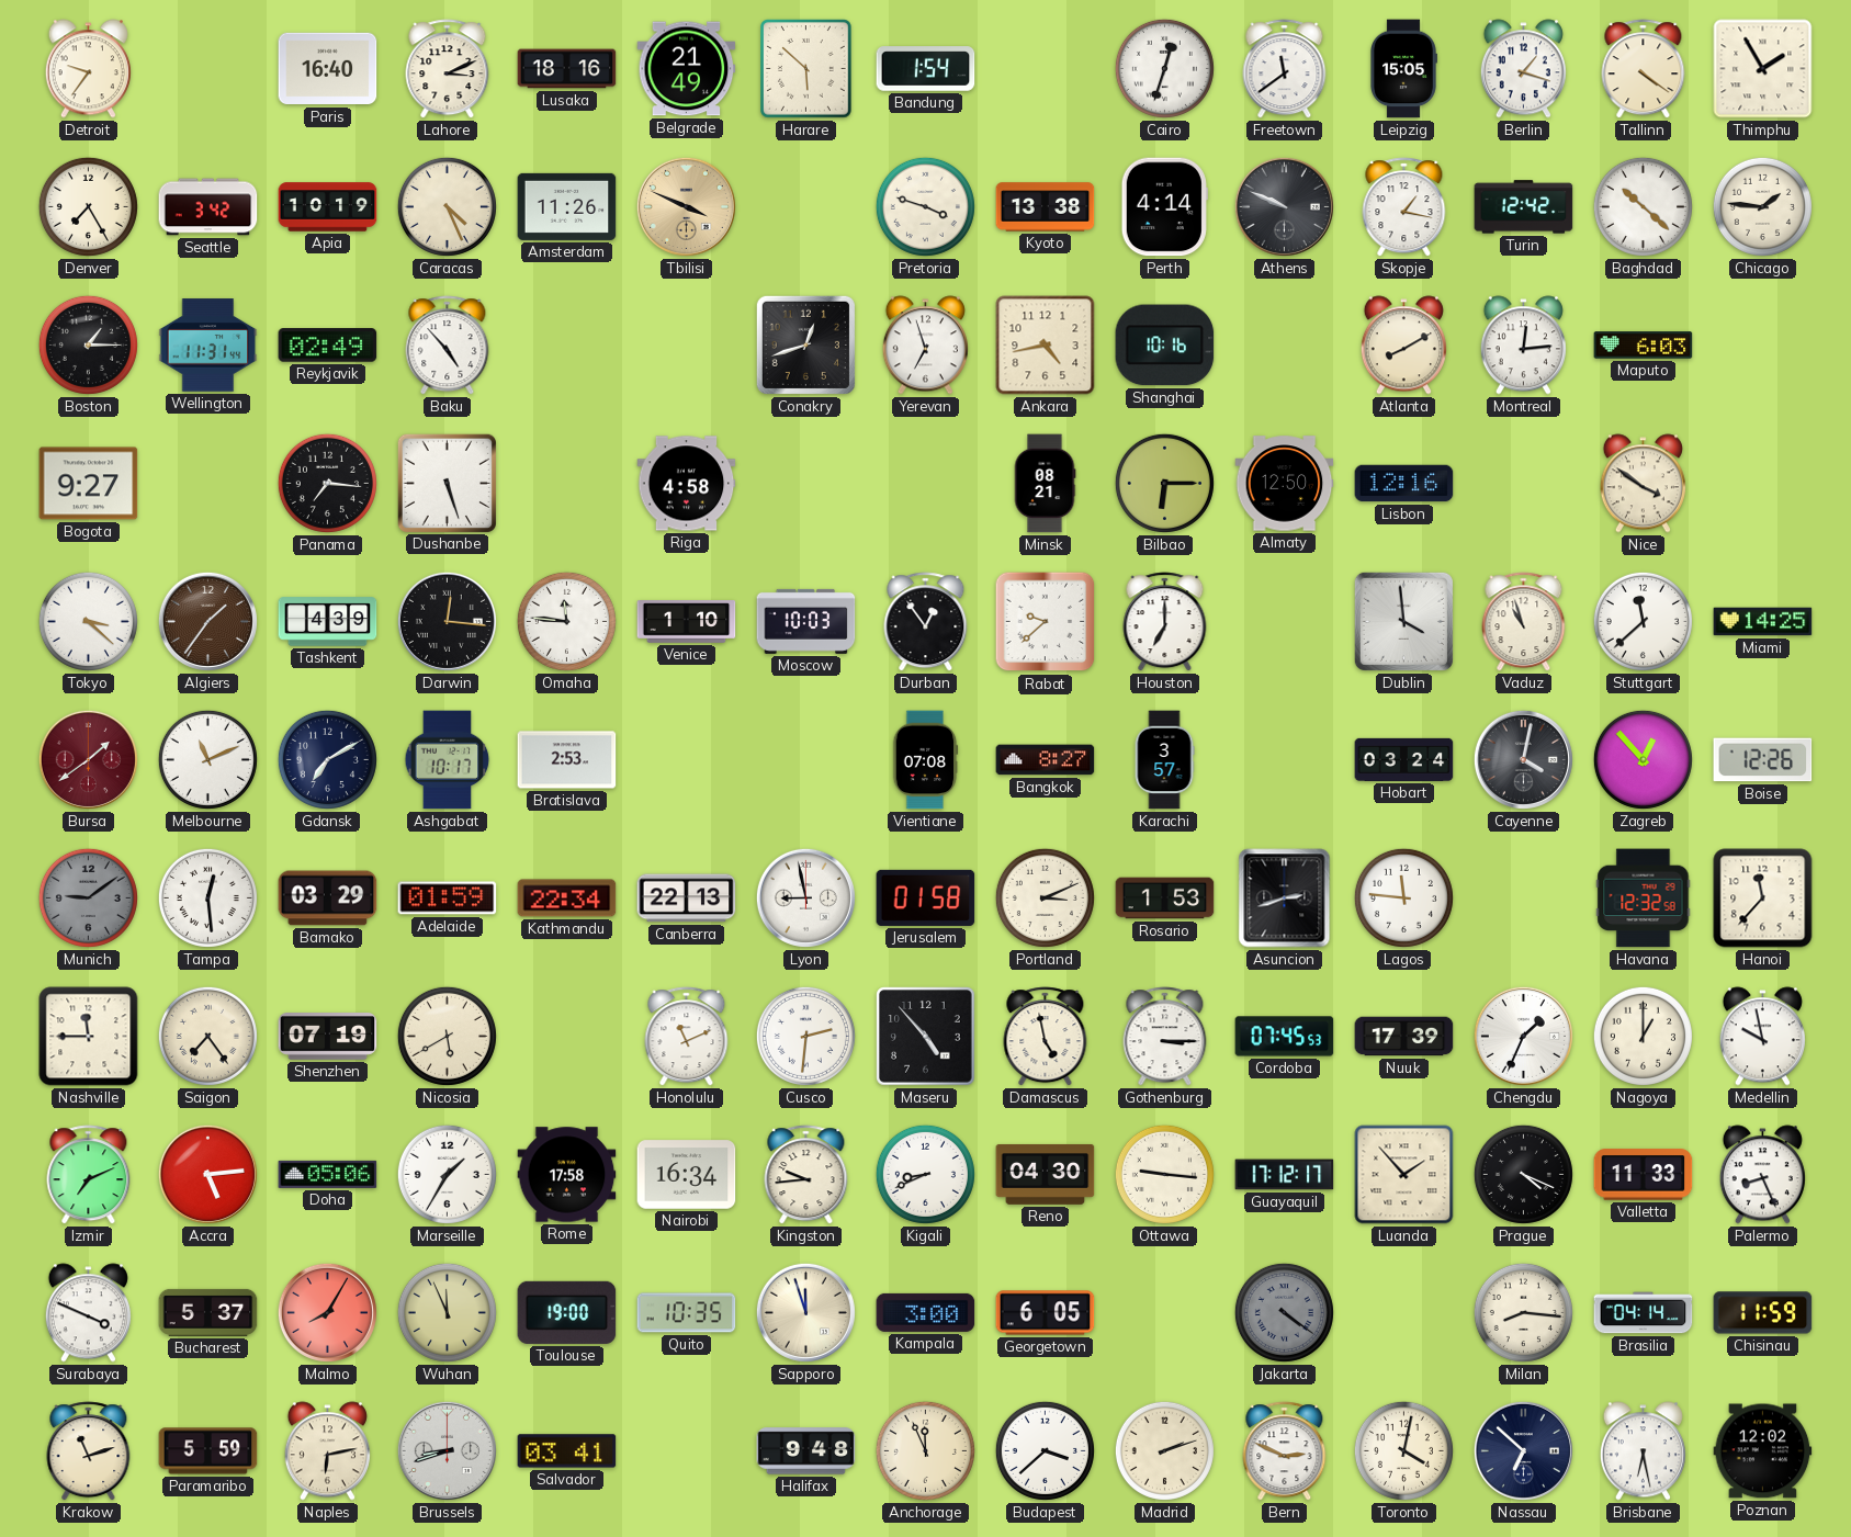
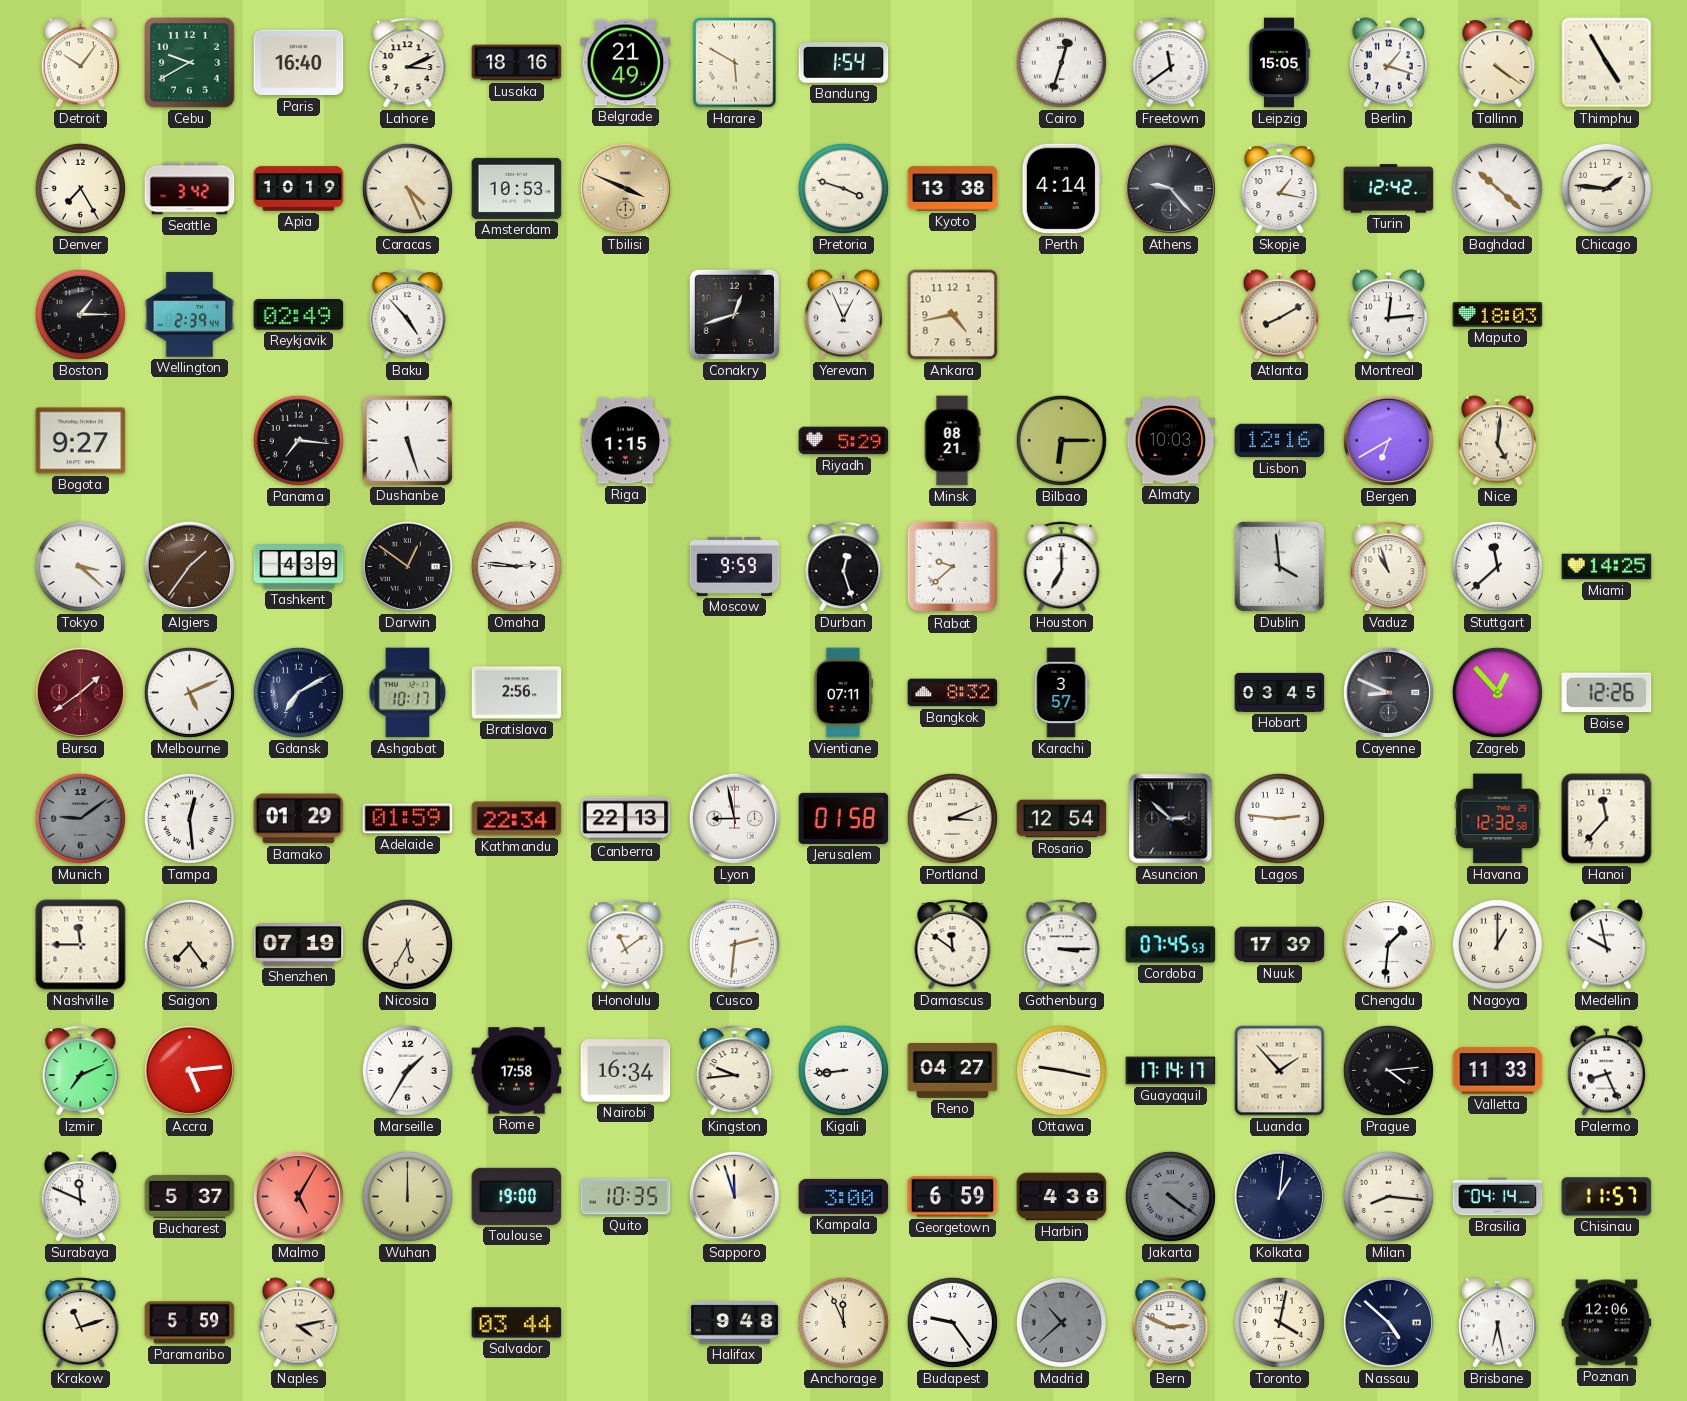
Detroit: 9:36 -> 10:06 (80, 63)
Cebu: none -> 9:40 (190, 63)
Harare: 5:52 -> 5:50 (735, 63)
Thimphu: 1:55 -> 4:55 (1607, 63)
Amsterdam: 11:26 -> 10:53 (517, 188)
Athens: 9:49 -> 9:23 (1170, 188)
Wellington: 11:31 -> 2:39 (190, 315)
Yerevan: 6:57 -> 12:56 (843, 315)
Shanghai: 10:16 -> none (1165, 346)
Maputo: 6:03 -> 18:03 (1498, 315)
Riga: 4:58 -> 1:15 (626, 441)
Riyadh: none -> 5:29 (844, 441)
Almaty: 12:50 -> 10:03 (1171, 441)
Bergen: none -> 6:40 (1388, 440)
Nice: 3:51 -> 5:01 (1497, 441)
Darwin: 12:16 -> 12:51 (407, 566)
Omaha: 11:46 -> 2:46 (516, 566)
Venice: 1:10 -> none (687, 622)
Moscow: 10:03 -> 9:59 (735, 566)
Durban: 12:54 -> 12:27 (844, 567)
Melbourne: 11:11 -> 5:11 (189, 692)
Bratislava: 2:53 -> 2:56 (517, 693)
Vientiane: 07:08 -> 07:11 (843, 693)
Bangkok: 8:27 -> 8:32 (953, 693)
Hobart: 03:24 -> 03:45 (1280, 692)
Cayenne: 4:02 -> 8:49 (1388, 692)
Bamako: 03:29 -> 01:29 (299, 819)
Rosario: 1:53 -> 12:54 (1062, 819)
Asuncion: 2:42 -> 2:52 (1171, 819)
Lagos: 11:46 -> 2:46 (1279, 818)
Nicosia: 5:40 -> 5:35 (407, 944)
Honolulu: 11:11 -> 11:09 (626, 945)
Maseru: 4:53 -> none (926, 1037)
Damascus: 4:58 -> 11:51 (953, 945)
Chengdu: 1:34 -> 1:31 (1388, 944)
Doha: 05:06 -> none (328, 1174)
Kigali: 8:41 -> 8:44 (843, 1070)
Reno: 04:30 -> 04:27 (953, 1070)
Ottawa: 9:16 -> 9:17 (1061, 1070)
Guayaquil: 17:12 -> 17:14 (1171, 1071)
Prague: 4:19 -> 4:14 (1388, 1070)
Surabaya: 3:49 -> 11:49 (80, 1197)
Malmo: 8:05 -> 5:05 (298, 1196)
Wuhan: 11:56 -> 12:00 (407, 1196)
Georgetown: 6:05 -> 6:59 (953, 1197)
Harbin: none -> 4:38 (1062, 1197)
Kolkata: none -> 1:01 (1279, 1196)
Chisinau: 11:59 -> 11:57 (1607, 1197)
Naples: 6:13 -> 4:13 (298, 1323)
Brussels: 8:42 -> none (447, 1450)
Salvador: 03:41 -> 03:44 (517, 1323)
Budapest: 3:38 -> 9:24 (952, 1322)
Madrid: 2:12 -> 10:38 (1061, 1322)
Madrid dial: cream -> grey (1061, 1322)
Nassau: 6:52 -> 4:52 (1388, 1322)
Poznan: 12:02 -> 12:06 (1607, 1323)
